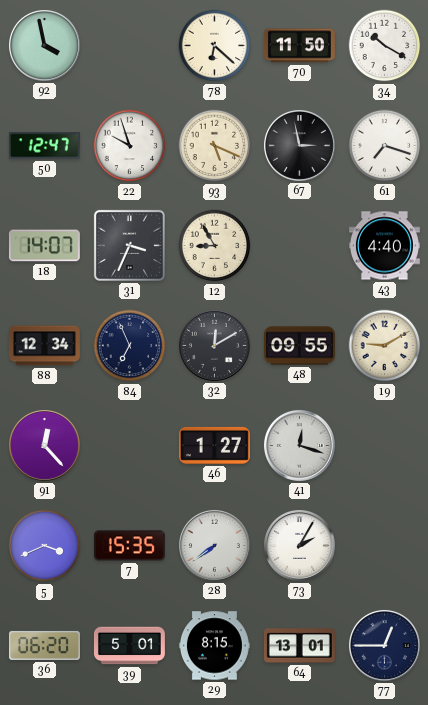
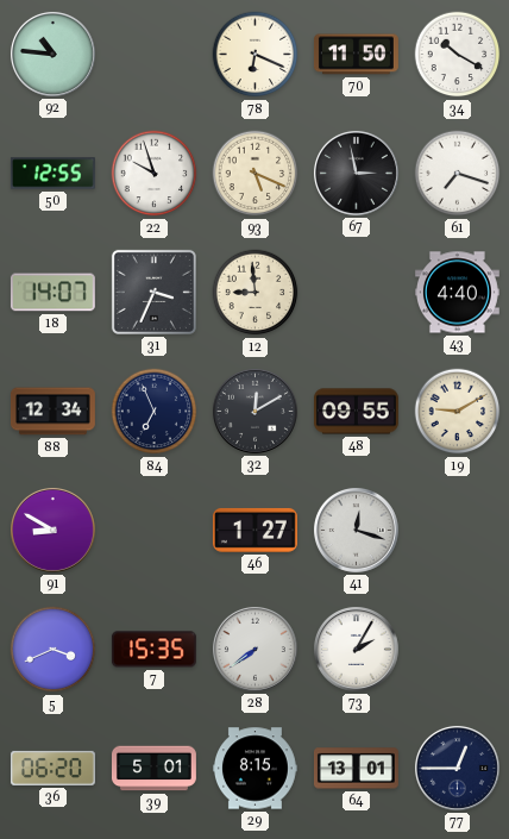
92: 3:58 -> 10:46 (52, 54)
78: 6:22 -> 6:19 (256, 55)
50: 12:47 -> 12:55 (52, 174)
12: 8:55 -> 8:59 (256, 293)
91: 12:23 -> 8:50 (52, 530)
